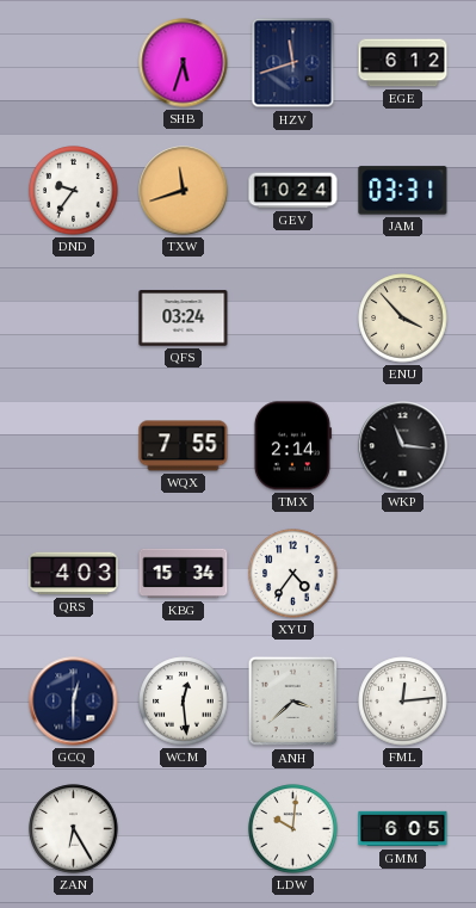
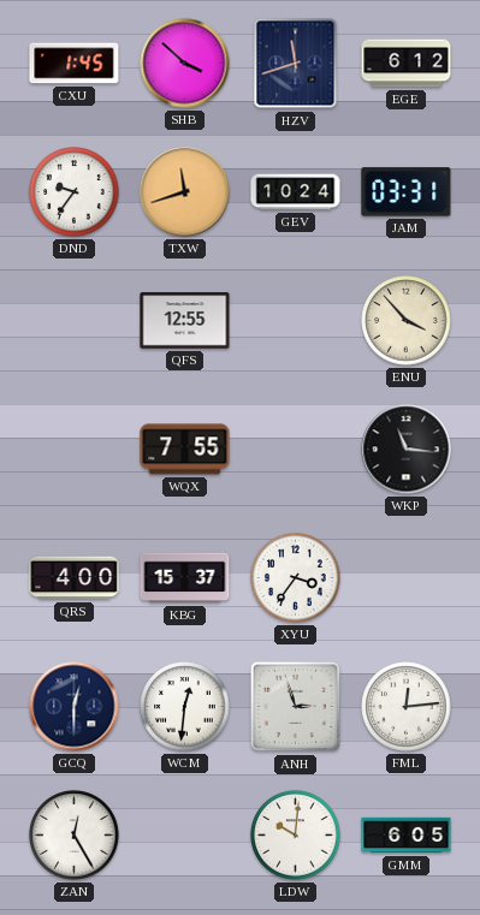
CXU: none -> 1:45 (75, 64)
SHB: 5:33 -> 3:52 (185, 64)
QFS: 03:24 -> 12:55 (185, 321)
TMX: 2:14 -> none (292, 446)
QRS: 4:03 -> 4:00 (75, 578)
KBG: 15:34 -> 15:37 (185, 578)
XYU: 4:36 -> 3:36 (296, 578)
WCM: 12:29 -> 12:31 (185, 707)
ANH: 3:38 -> 2:57 (296, 707)
ZAN: 6:25 -> 12:25 (75, 836)
